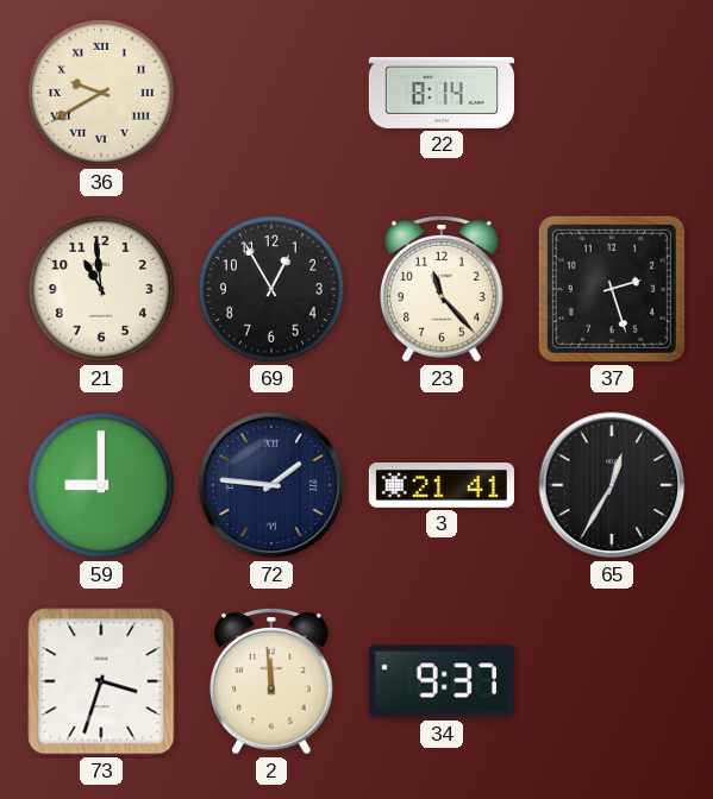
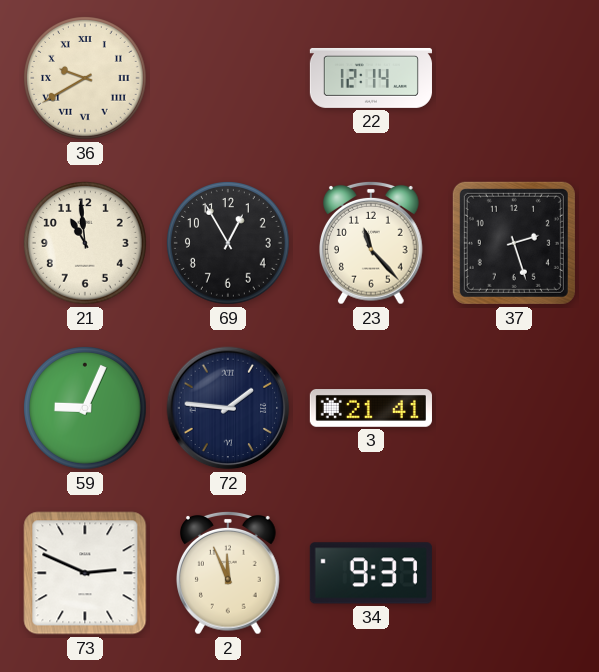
22: 8:14 -> 12:14 (371, 78)
59: 9:00 -> 9:04 (86, 409)
65: 12:35 -> none (612, 485)
73: 3:33 -> 2:49 (85, 573)
2: 11:59 -> 11:56 (229, 573)
